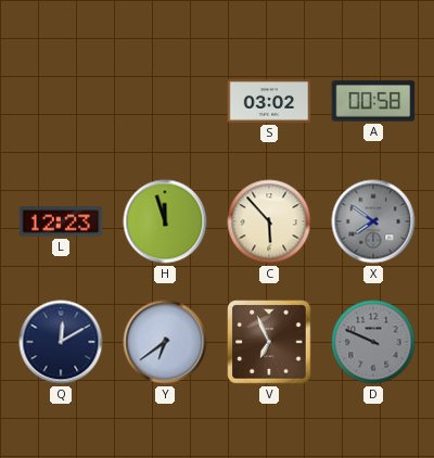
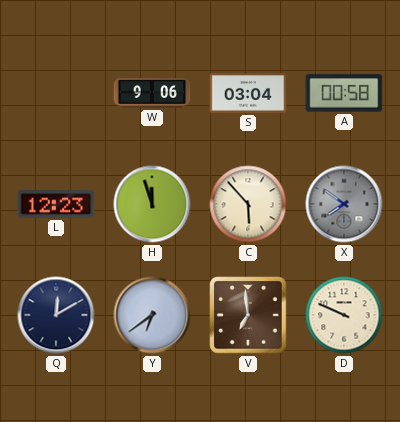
W: none -> 9:06 (152, 94)
S: 03:02 -> 03:04 (248, 93)
V: 6:56 -> 6:59 (248, 315)
D dial: grey -> cream (344, 315)
